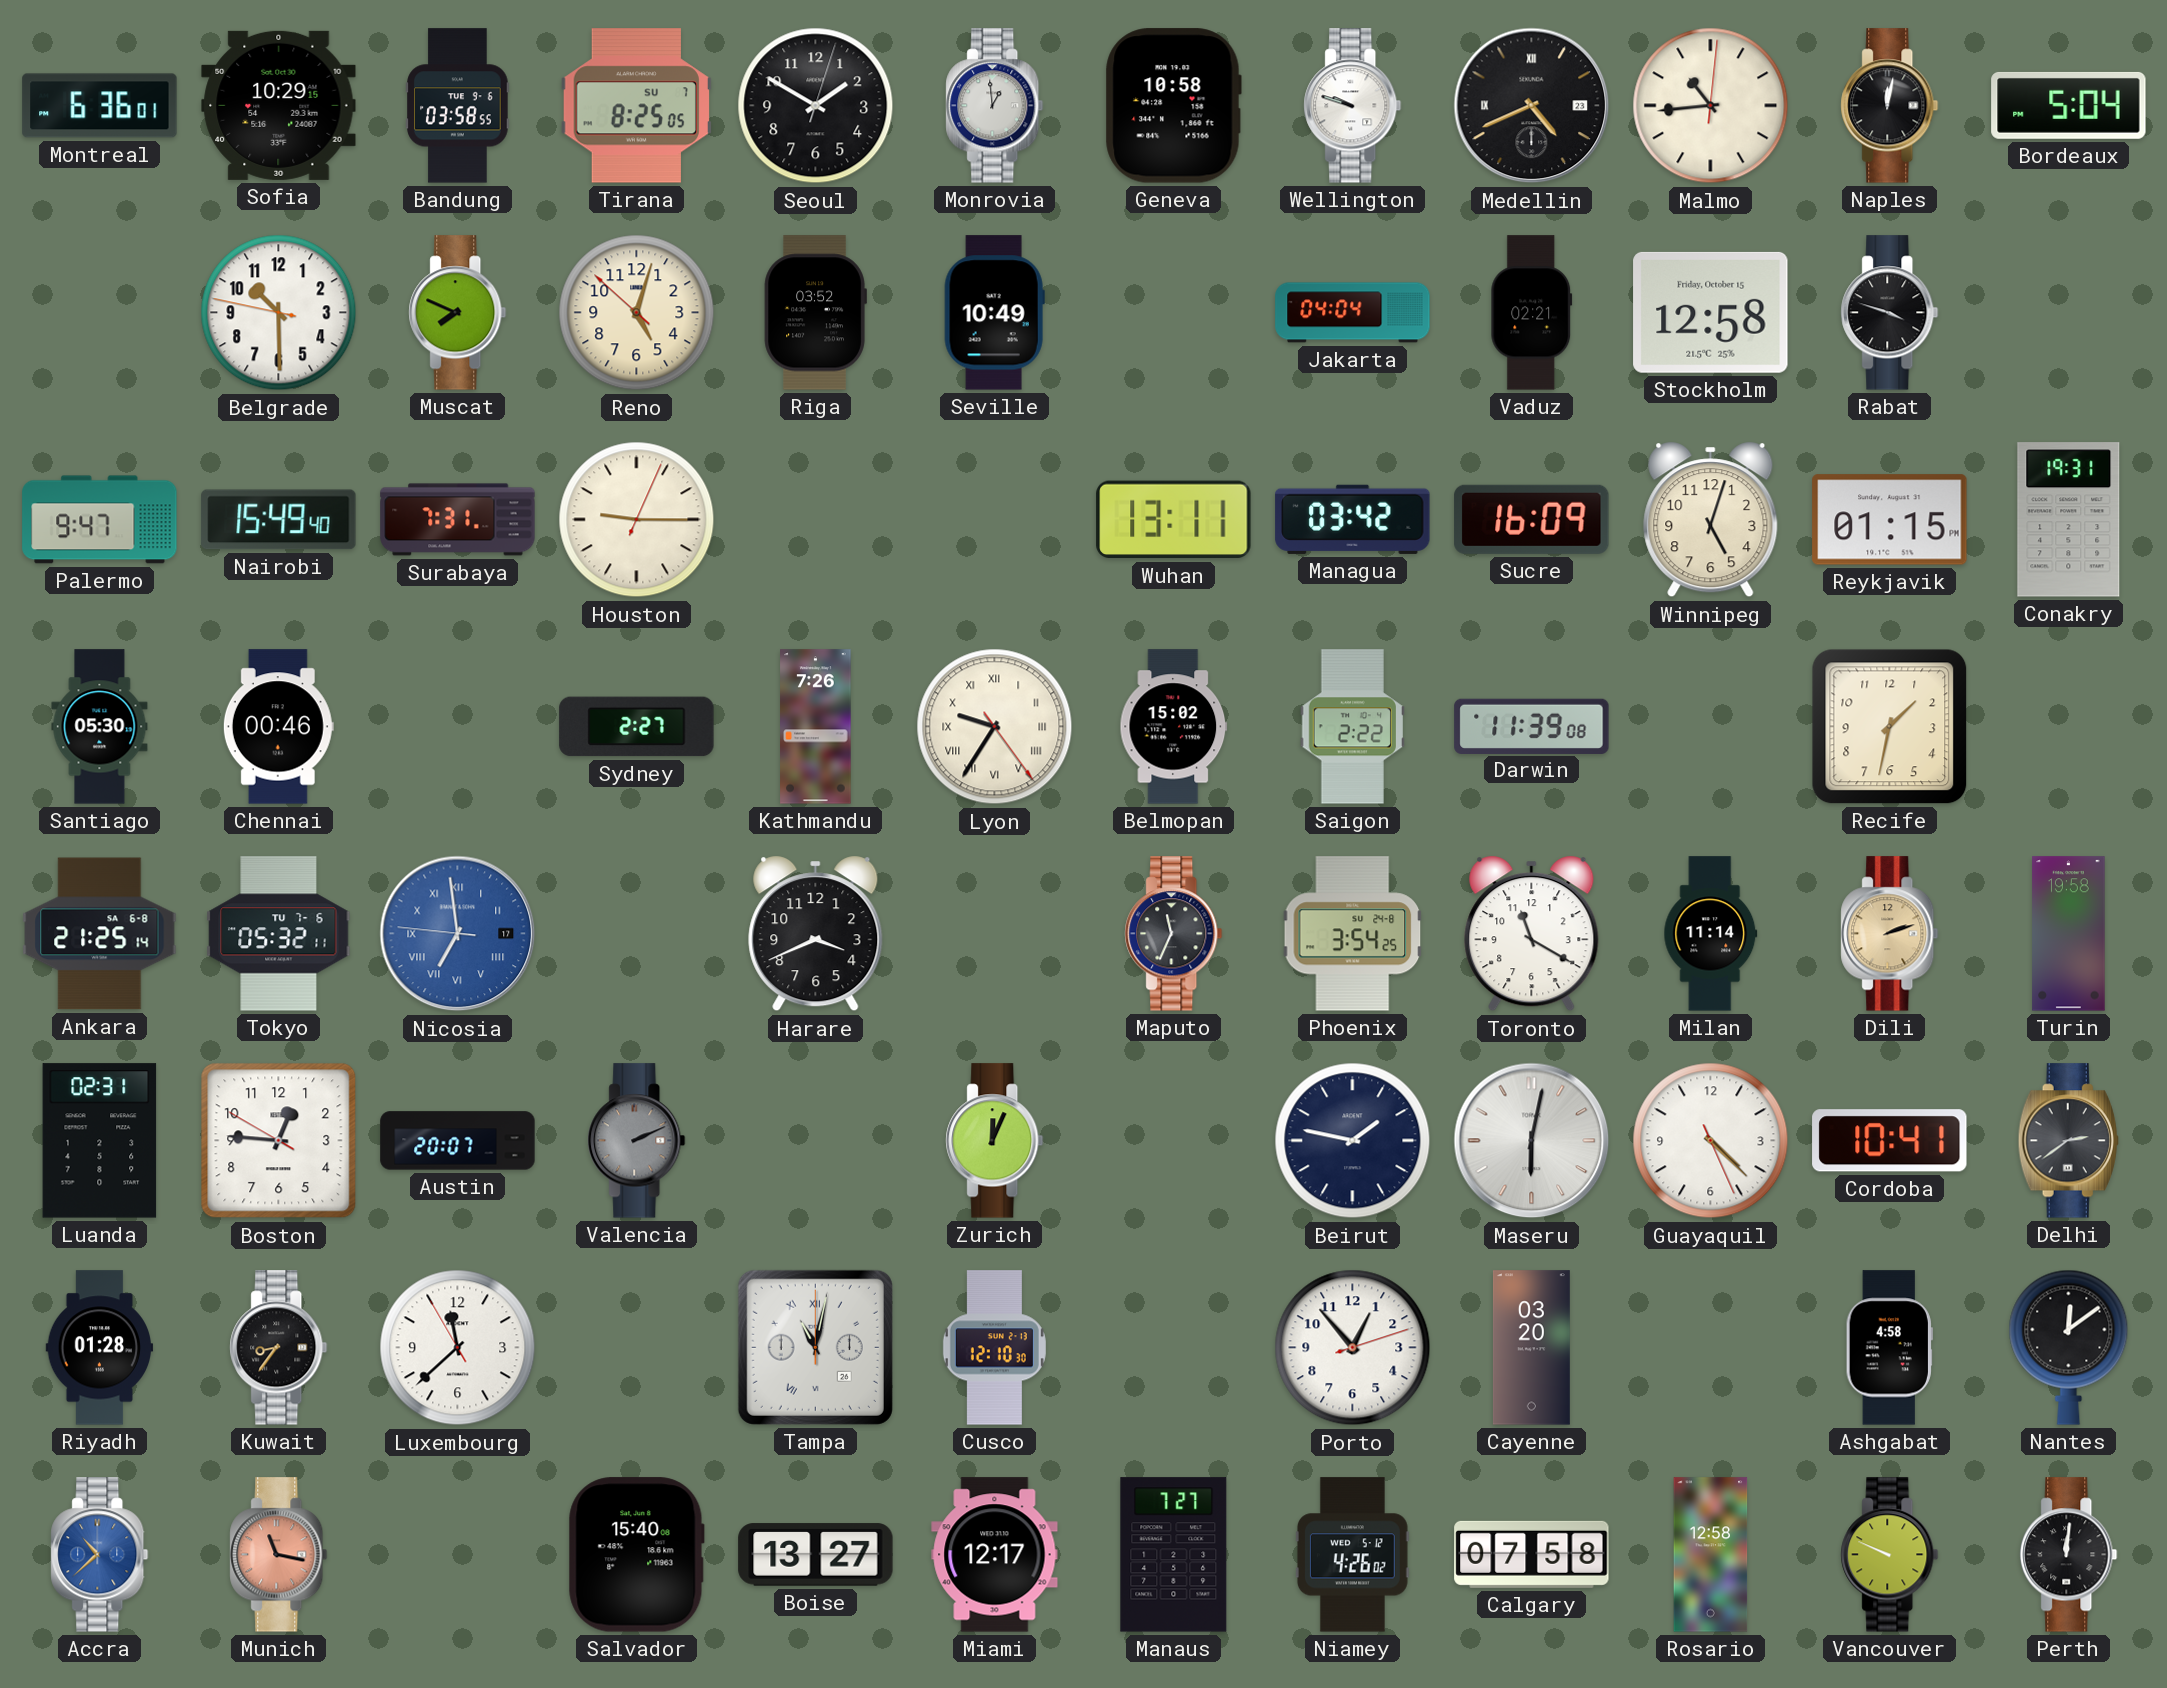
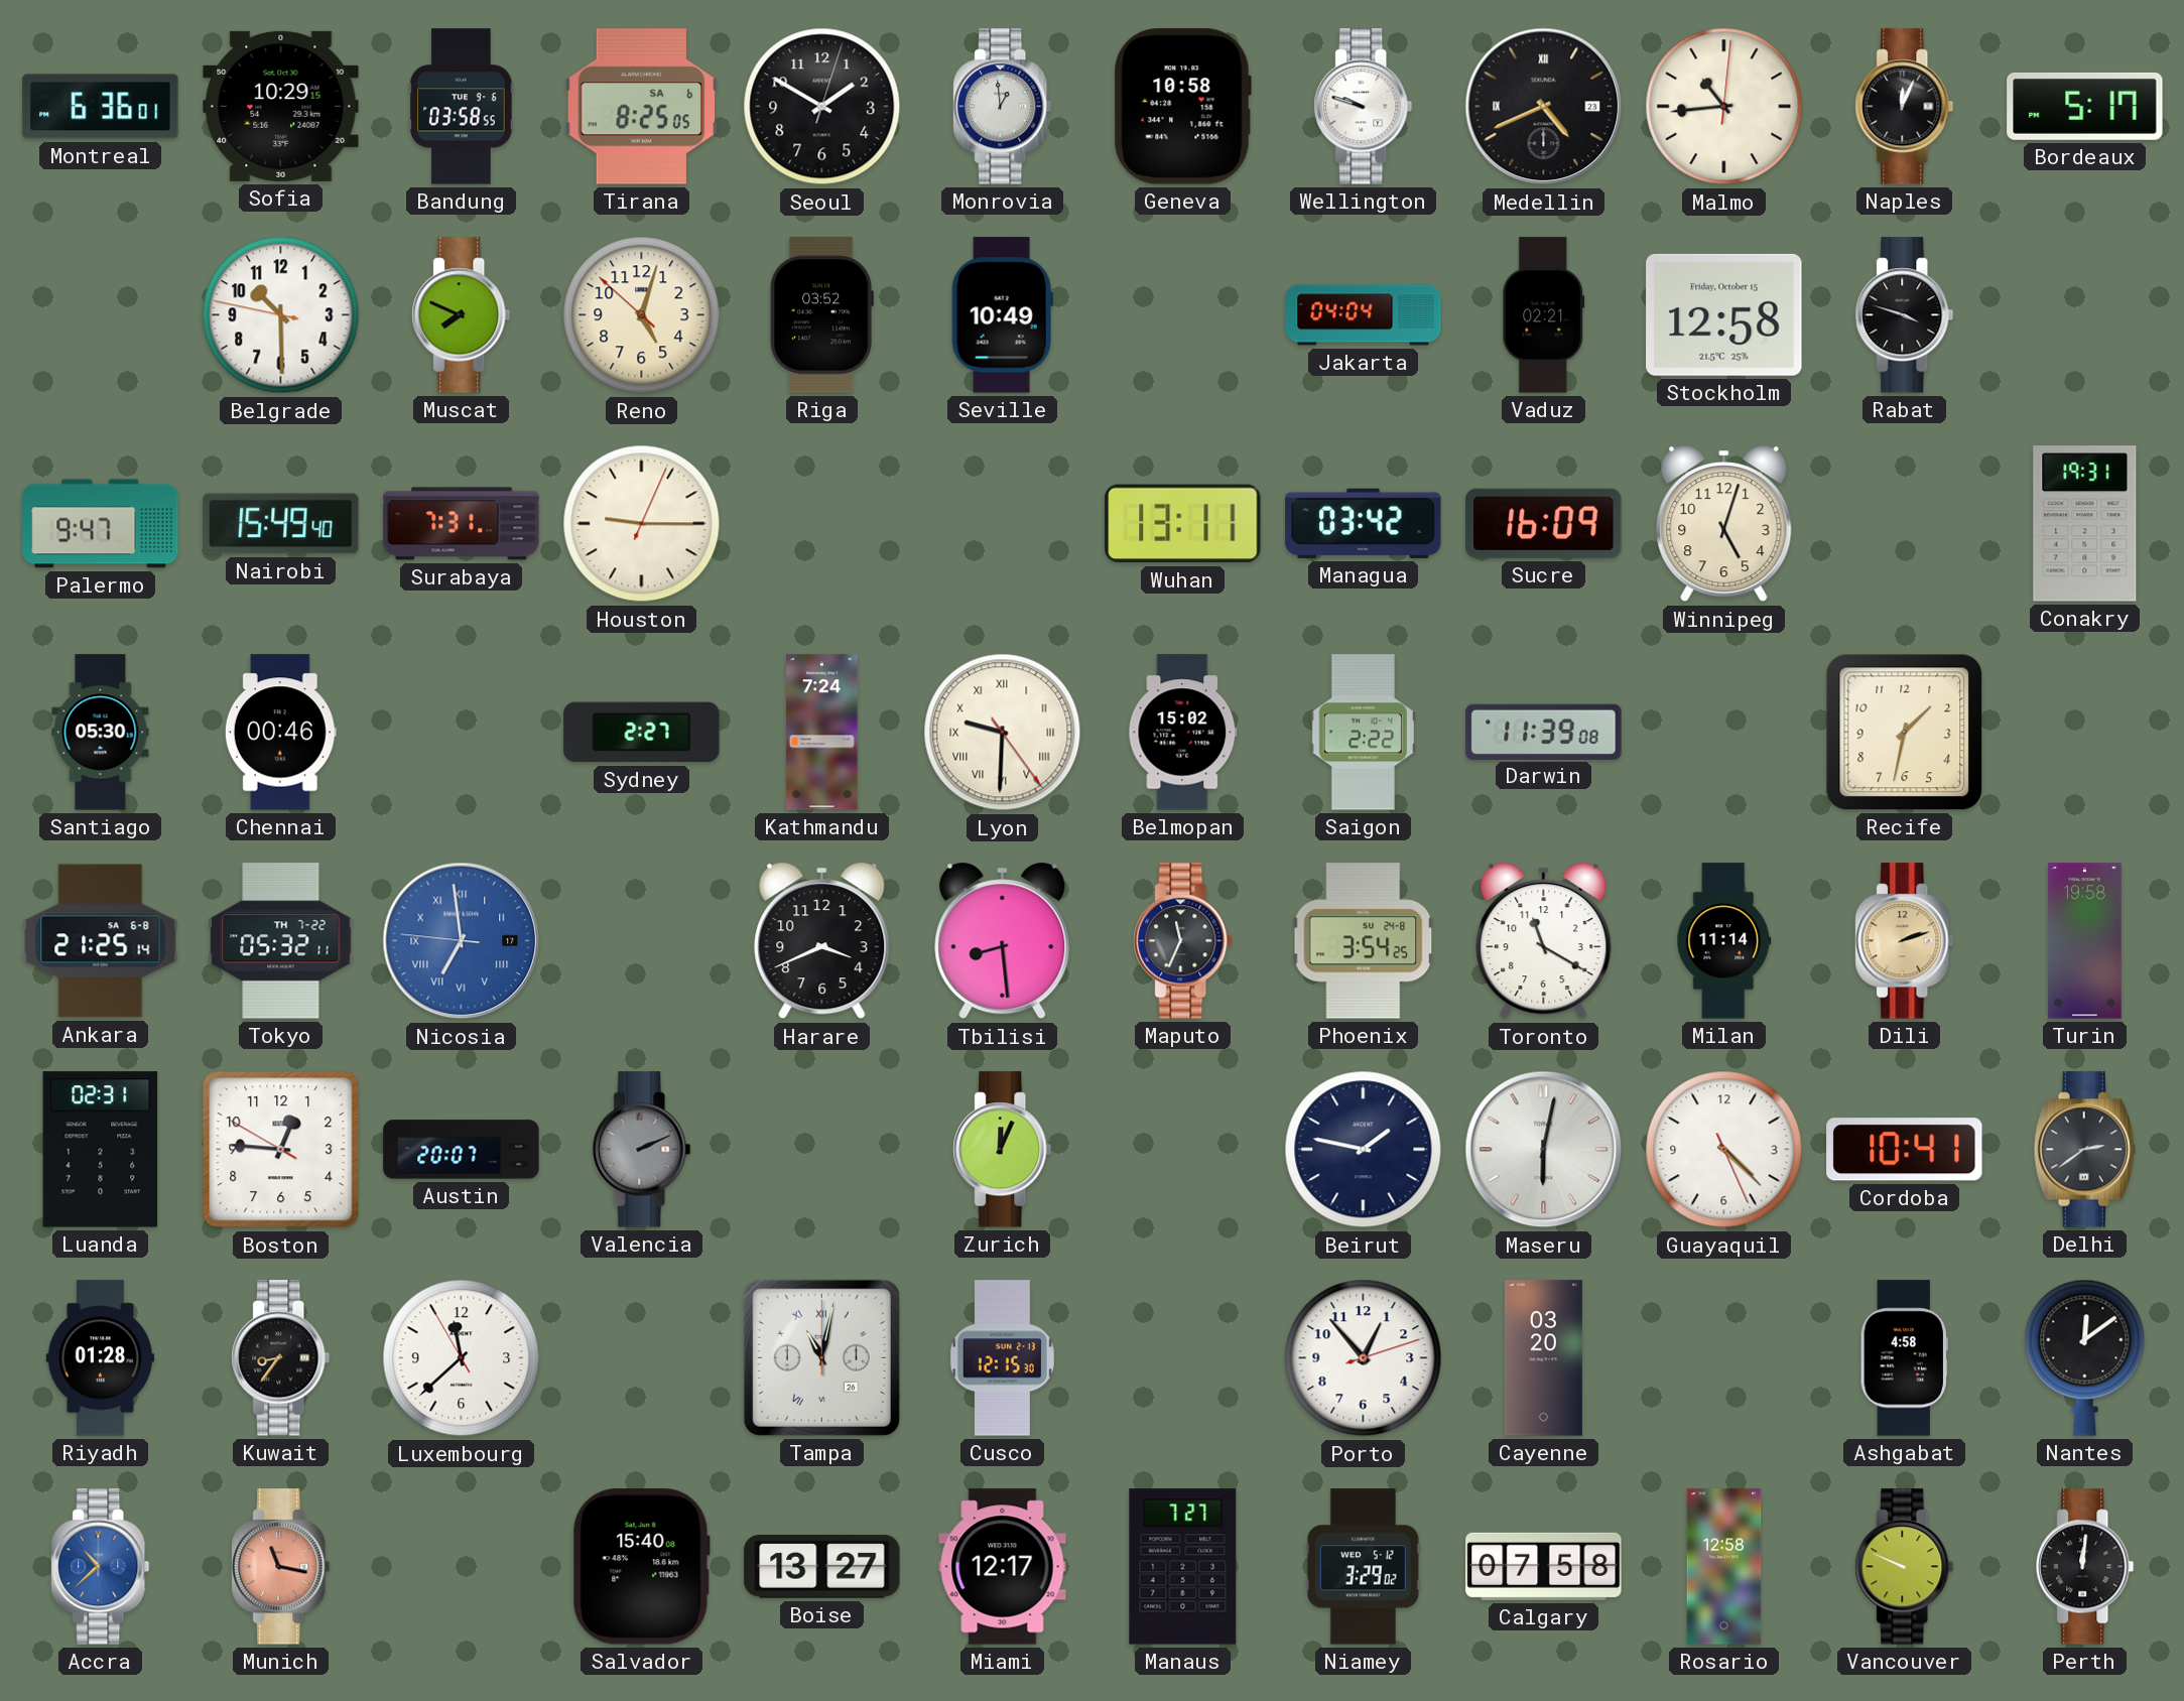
Tirana date: SU 7 -> SA 6 (641, 107)
Naples: 12:02 -> 12:04 (1905, 107)
Bordeaux: 5:04 -> 5:17 (2085, 106)
Reykjavik: 01:15 -> none (1890, 520)
Kathmandu: 7:26 -> 7:24 (822, 733)
Lyon: 9:35 -> 9:30 (1003, 733)
Tokyo date: TU 7-6 -> TH 7-22 (281, 941)
Tbilisi: none -> 8:29 (1003, 941)
Cusco: 12:10 -> 12:15 (1002, 1358)
Niamey: 4:26 -> 3:29 (1363, 1567)
